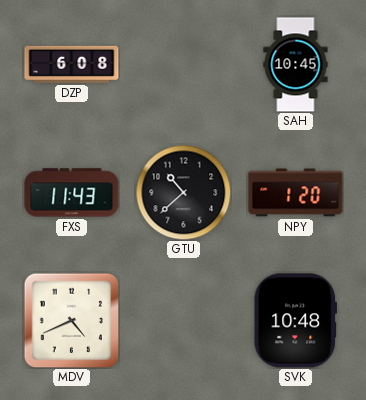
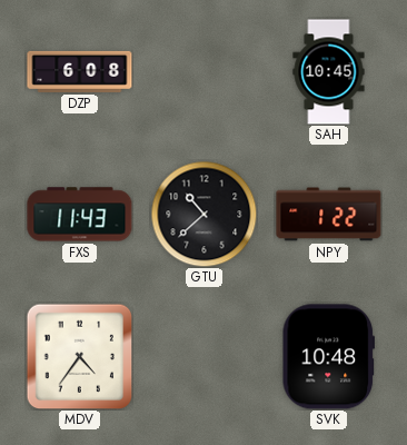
NPY: 1:20 -> 1:22 (329, 215)
MDV: 4:41 -> 4:36 (79, 356)
